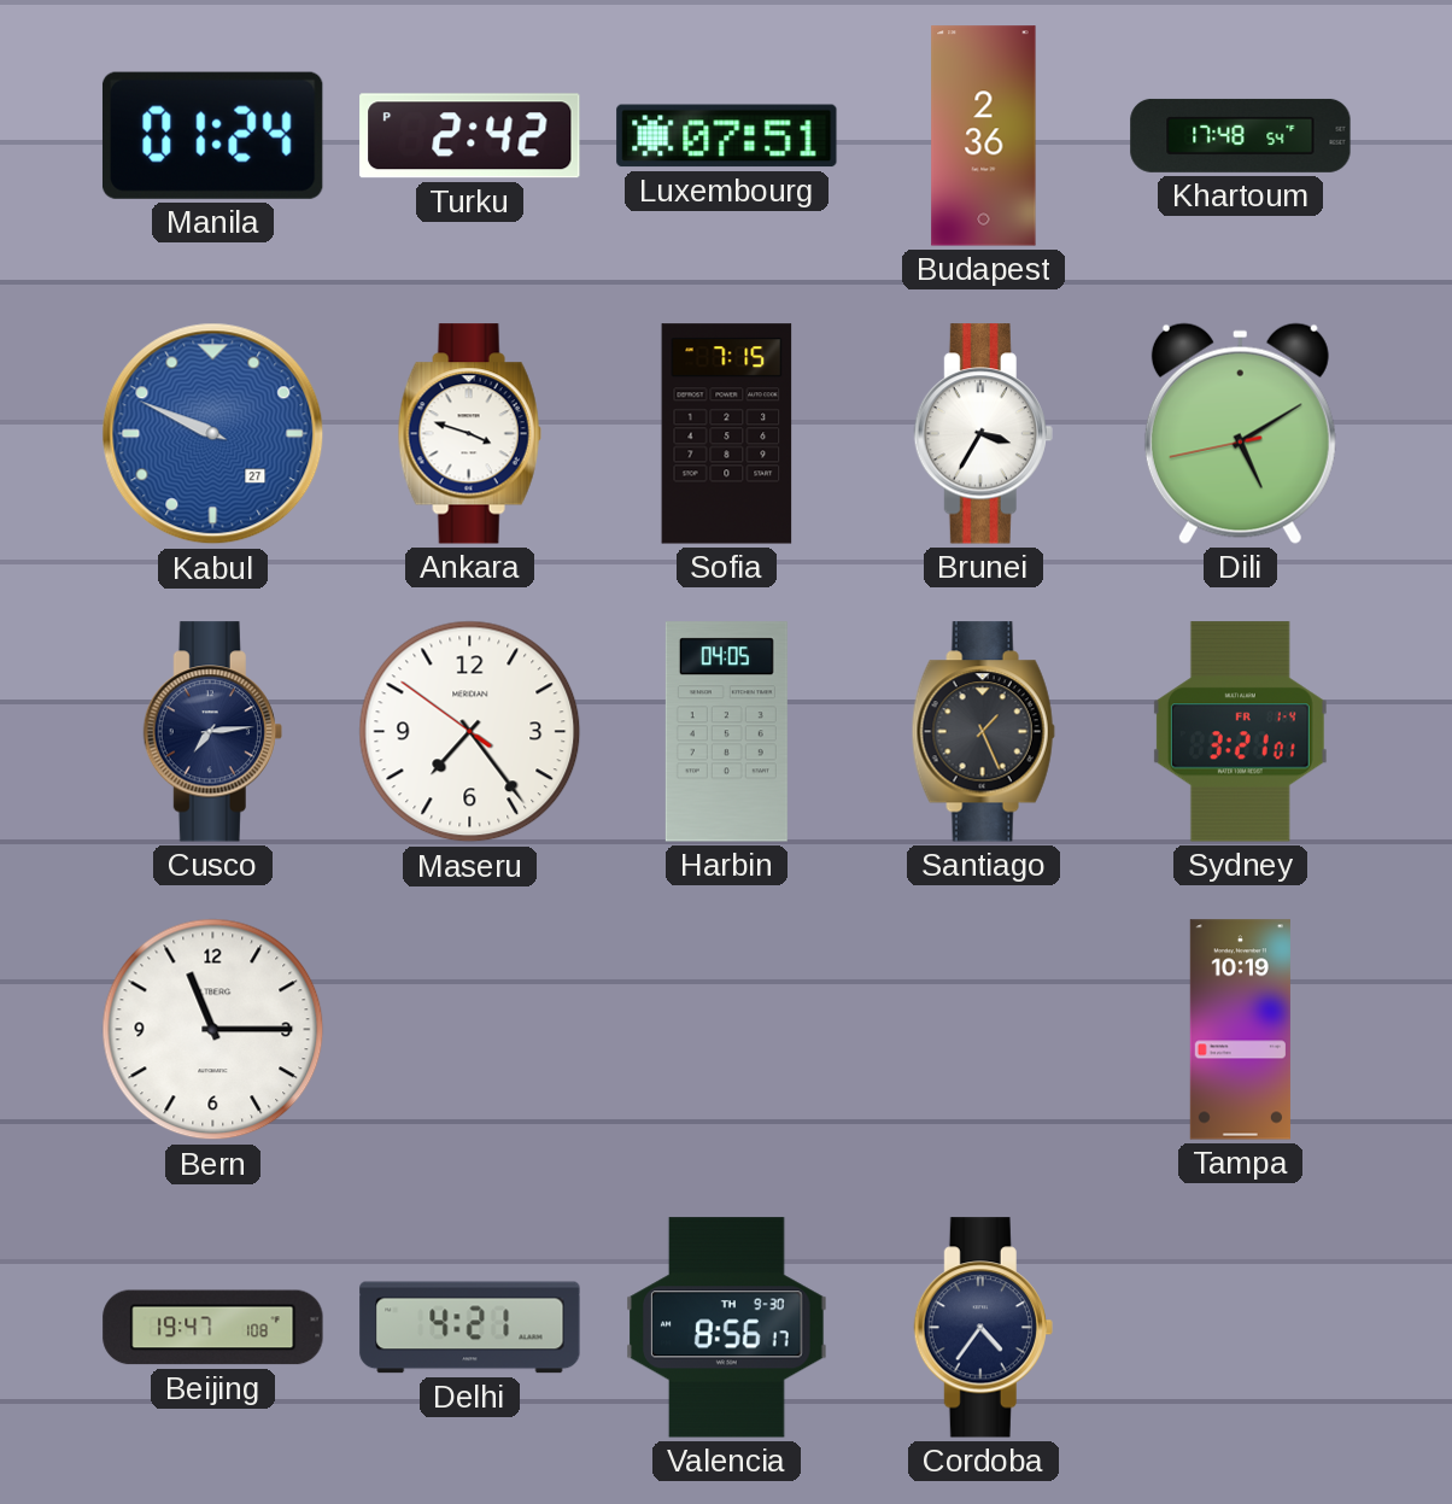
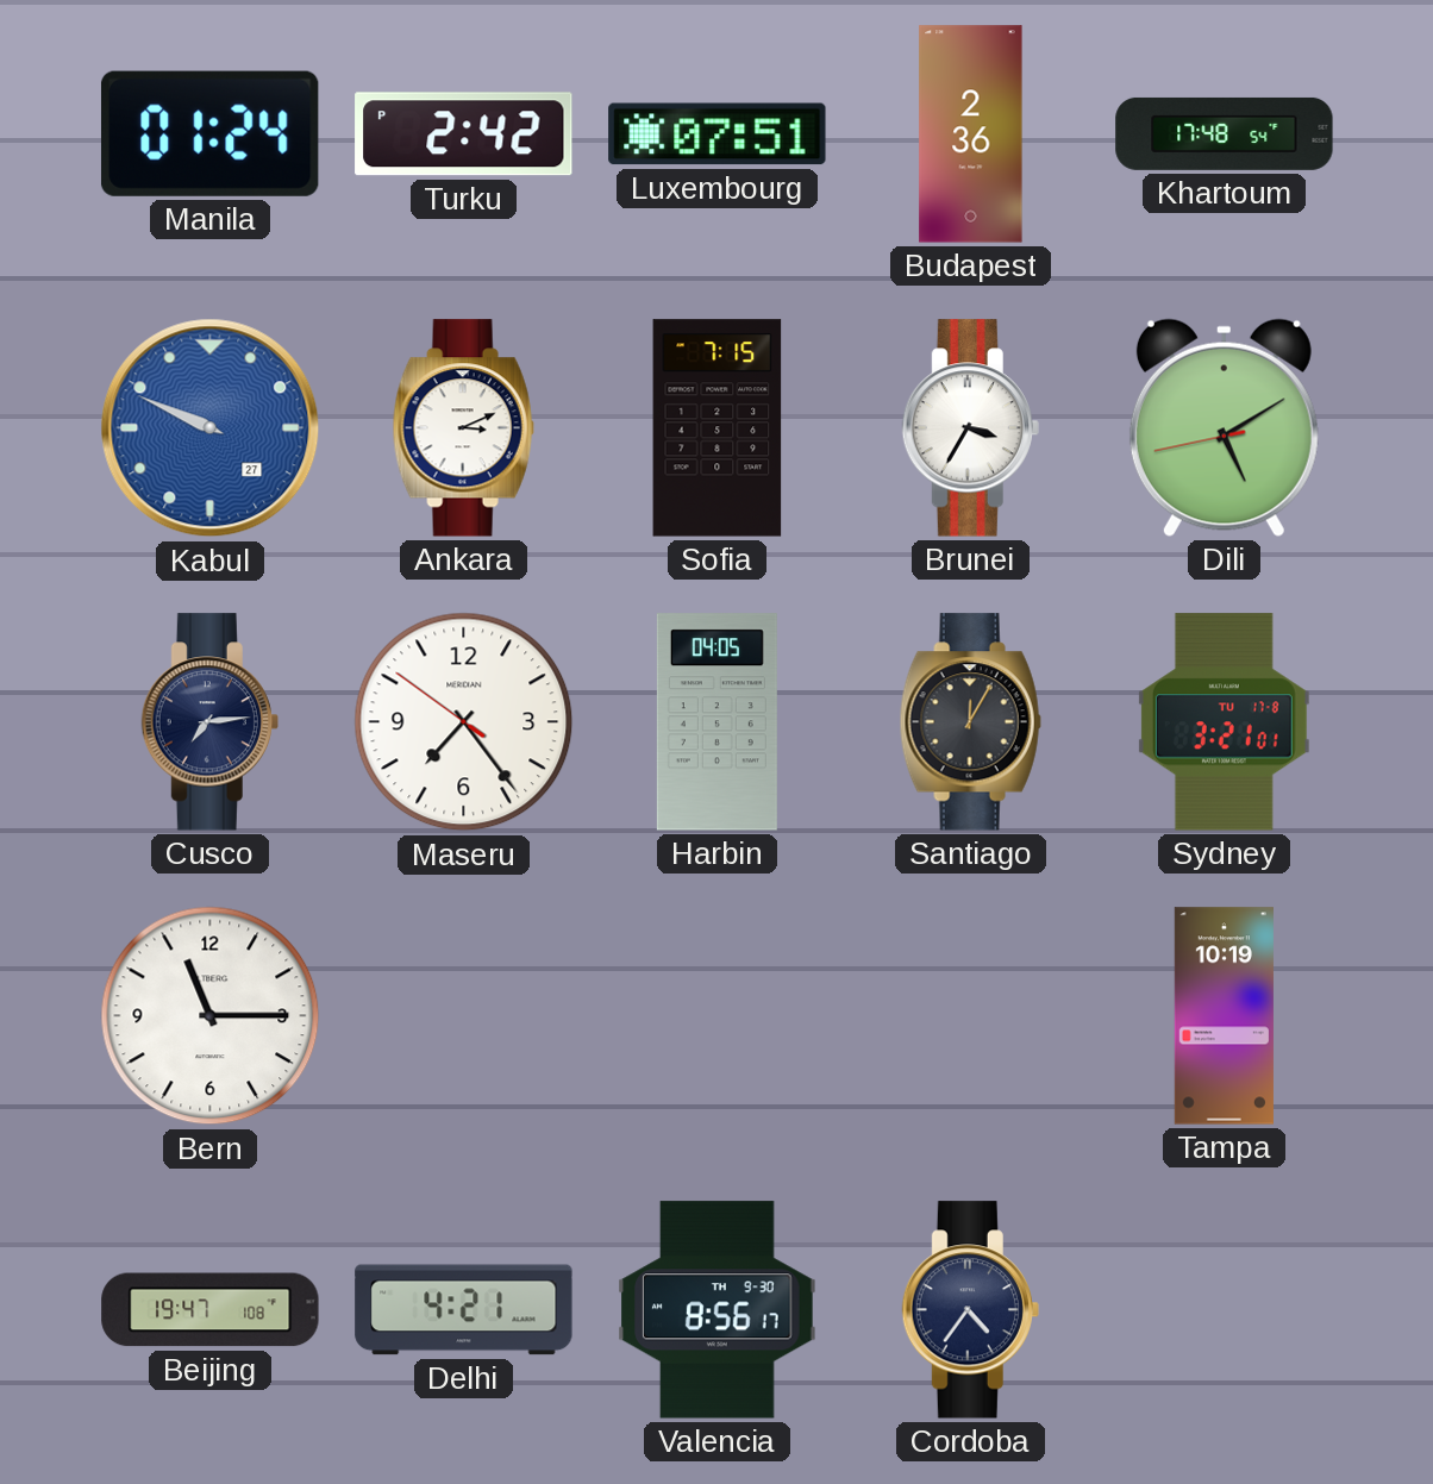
Ankara: 3:48 -> 3:11 (463, 428)
Santiago: 1:26 -> 12:05 (970, 722)
Sydney date: FR 1-4 -> TU 17-8 (1224, 722)
